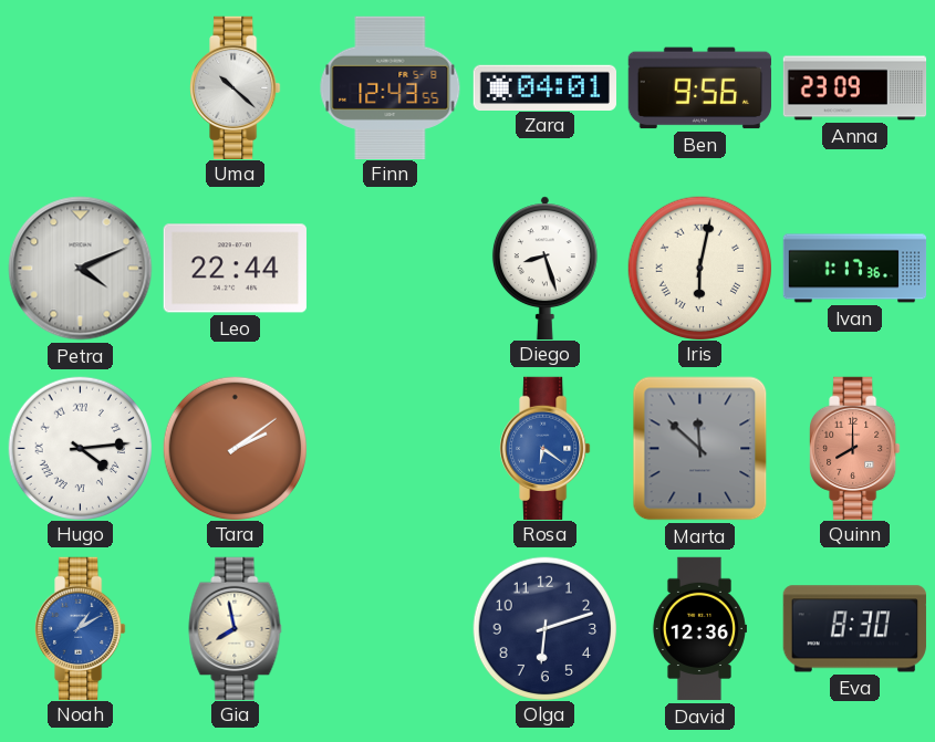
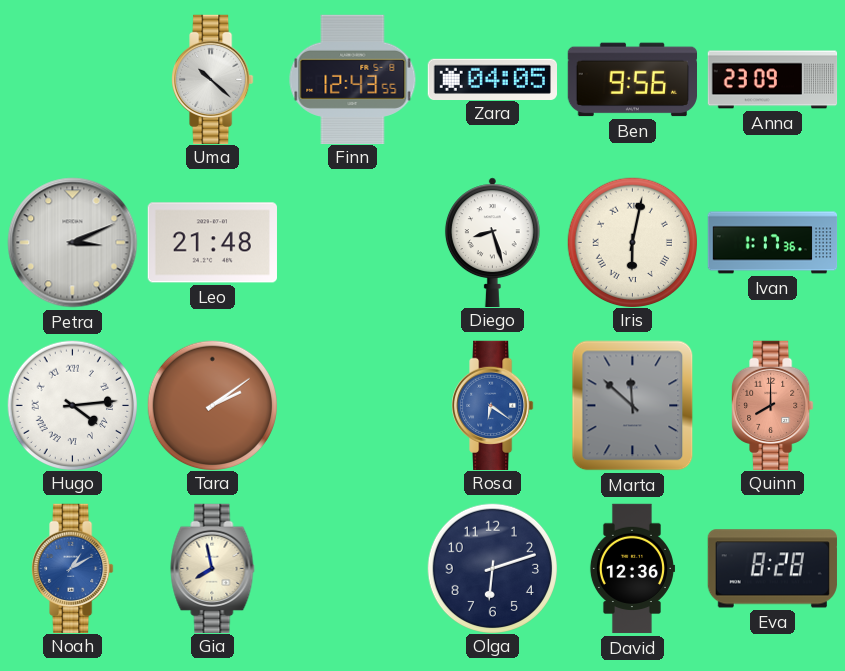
Zara: 04:01 -> 04:05 (492, 79)
Petra: 4:11 -> 3:11 (73, 243)
Leo: 22:44 -> 21:48 (212, 243)
Eva: 8:30 -> 8:28 (772, 569)
